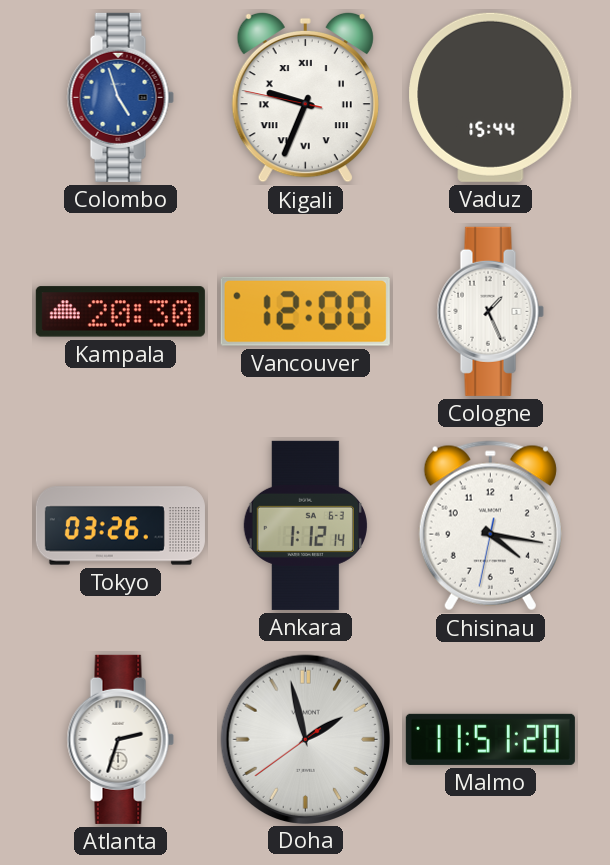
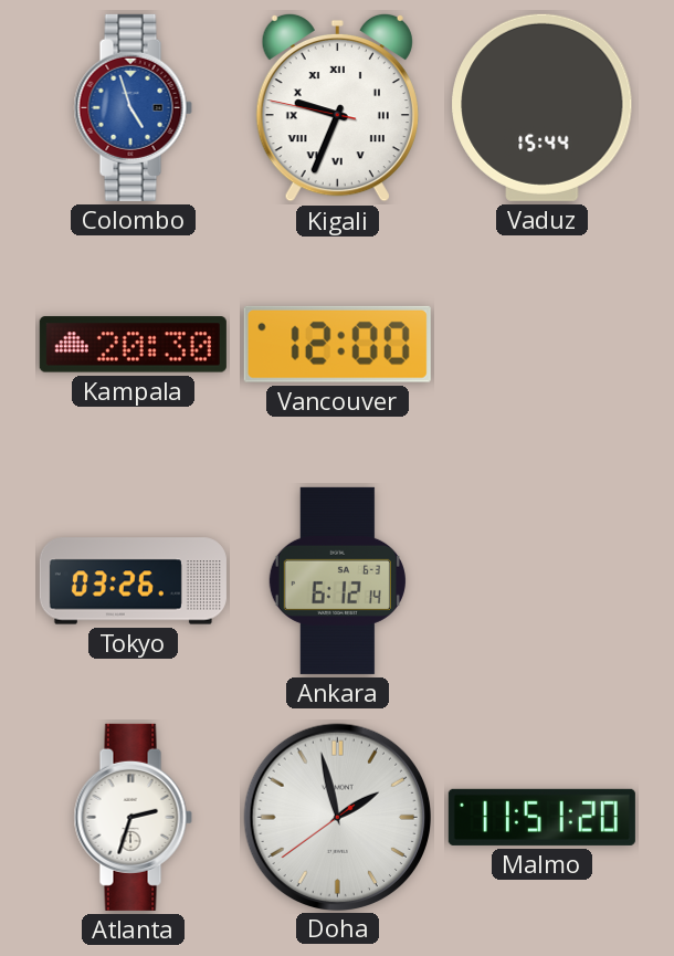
Cologne: 1:26 -> none (490, 311)
Ankara: 1:12 -> 6:12 (337, 580)
Chisinau: 4:16 -> none (490, 526)
